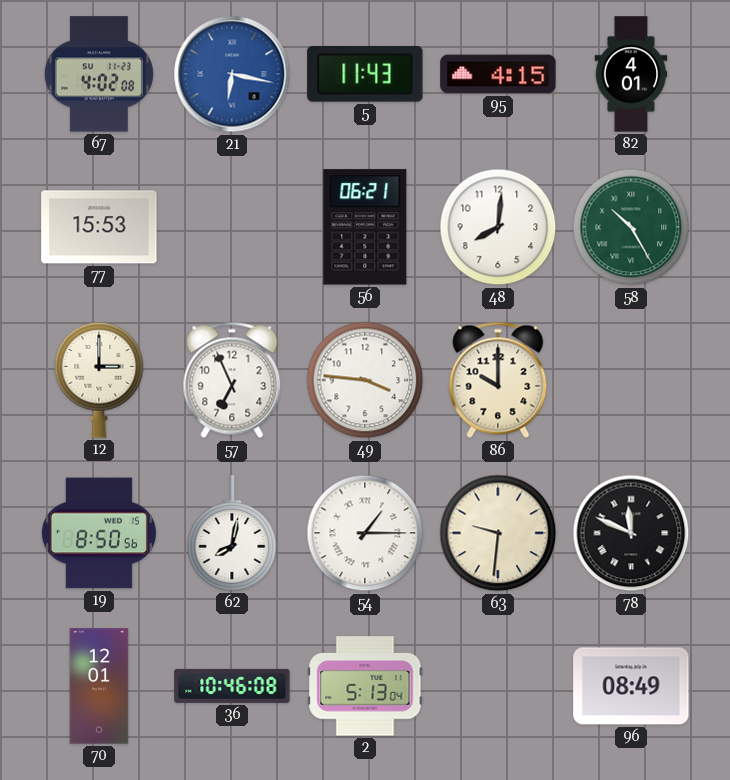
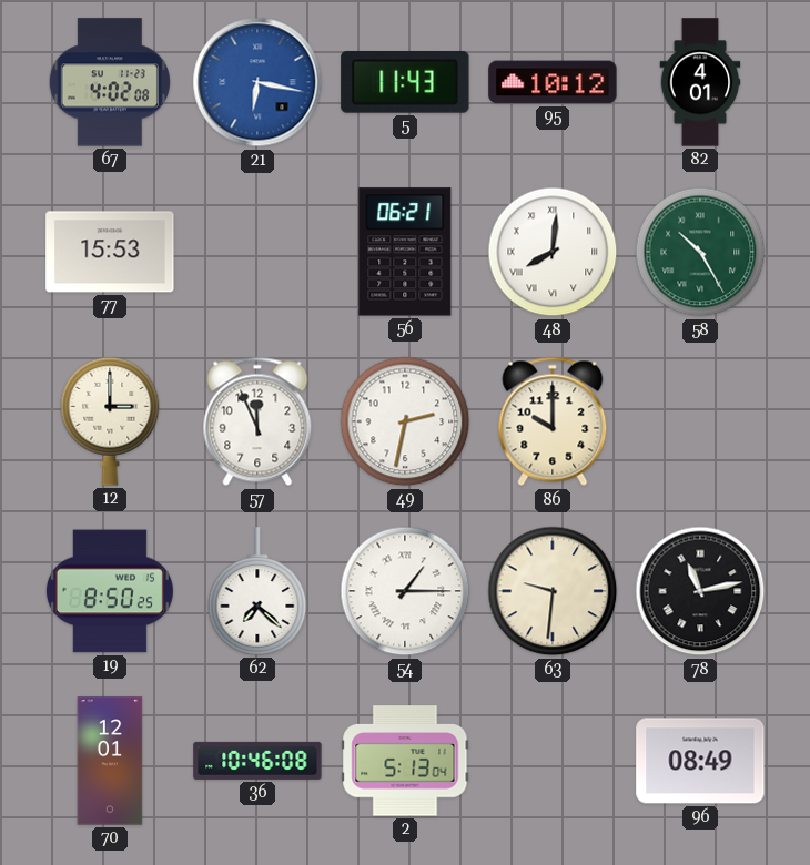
95: 4:15 -> 10:12 (553, 82)
48 numerals: Arabic -> Roman (553, 252)
57: 6:56 -> 11:56 (257, 421)
49: 3:46 -> 2:32 (405, 421)
19: 8:50:56 -> 8:50:25 (110, 591)
62: 8:02 -> 7:22 (257, 591)
78: 11:49 -> 11:13 (700, 591)
